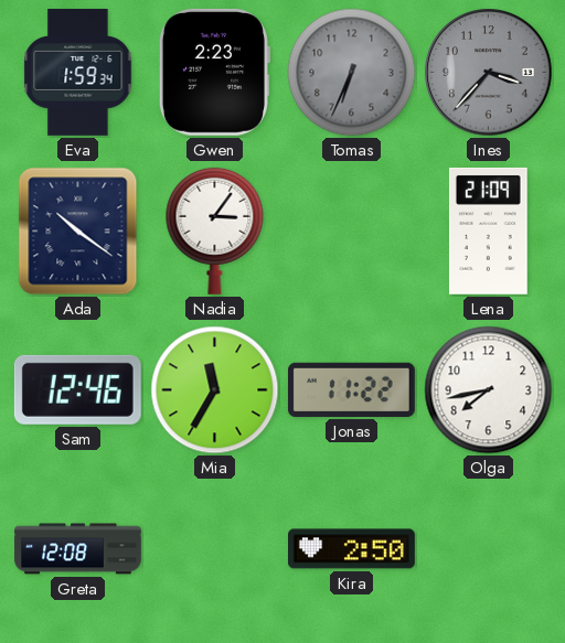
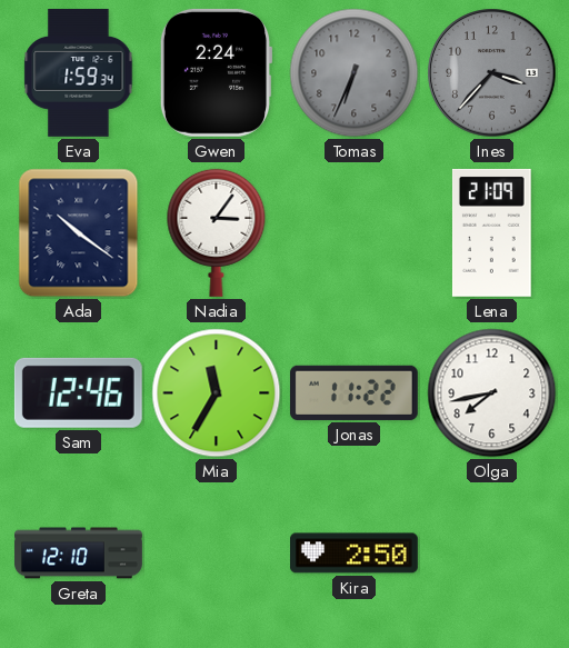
Gwen: 2:23 -> 2:24 (216, 72)
Greta: 12:08 -> 12:10 (79, 554)
